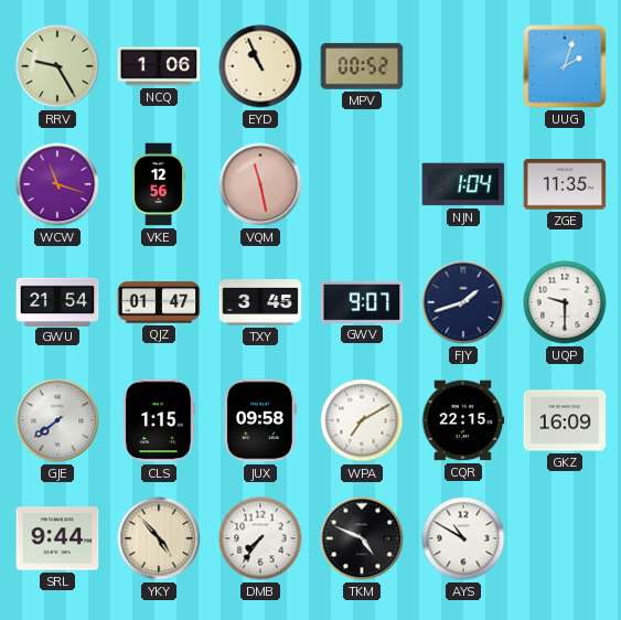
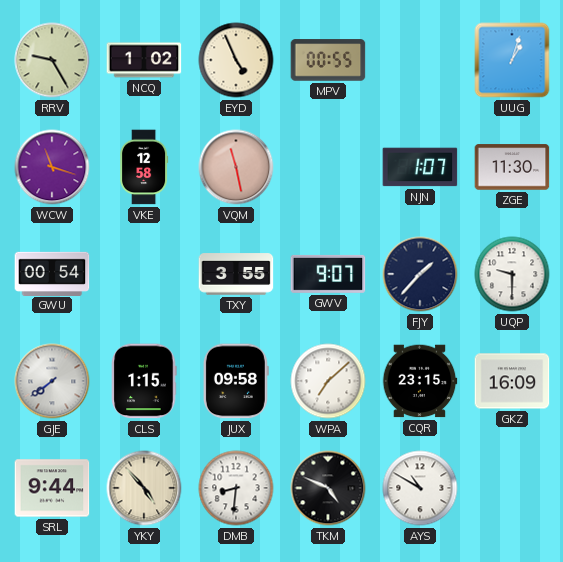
NCQ: 1:06 -> 1:02 (144, 60)
EYD: 10:56 -> 4:56 (236, 60)
MPV: 00:52 -> 00:55 (328, 60)
UUG: 2:03 -> 1:03 (512, 60)
VKE: 12:56 -> 12:58 (145, 167)
NJN: 1:04 -> 1:07 (420, 167)
ZGE: 11:35 -> 11:30 (512, 167)
GWU: 21:54 -> 00:54 (52, 273)
QJZ: 01:47 -> none (159, 302)
TXY: 3:45 -> 3:55 (236, 274)
FJY: 1:42 -> 1:37 (420, 274)
WPA: 7:10 -> 7:08 (328, 381)
CQR: 22:15 -> 23:15 (420, 381)
DMB: 7:36 -> 8:31 (236, 488)
